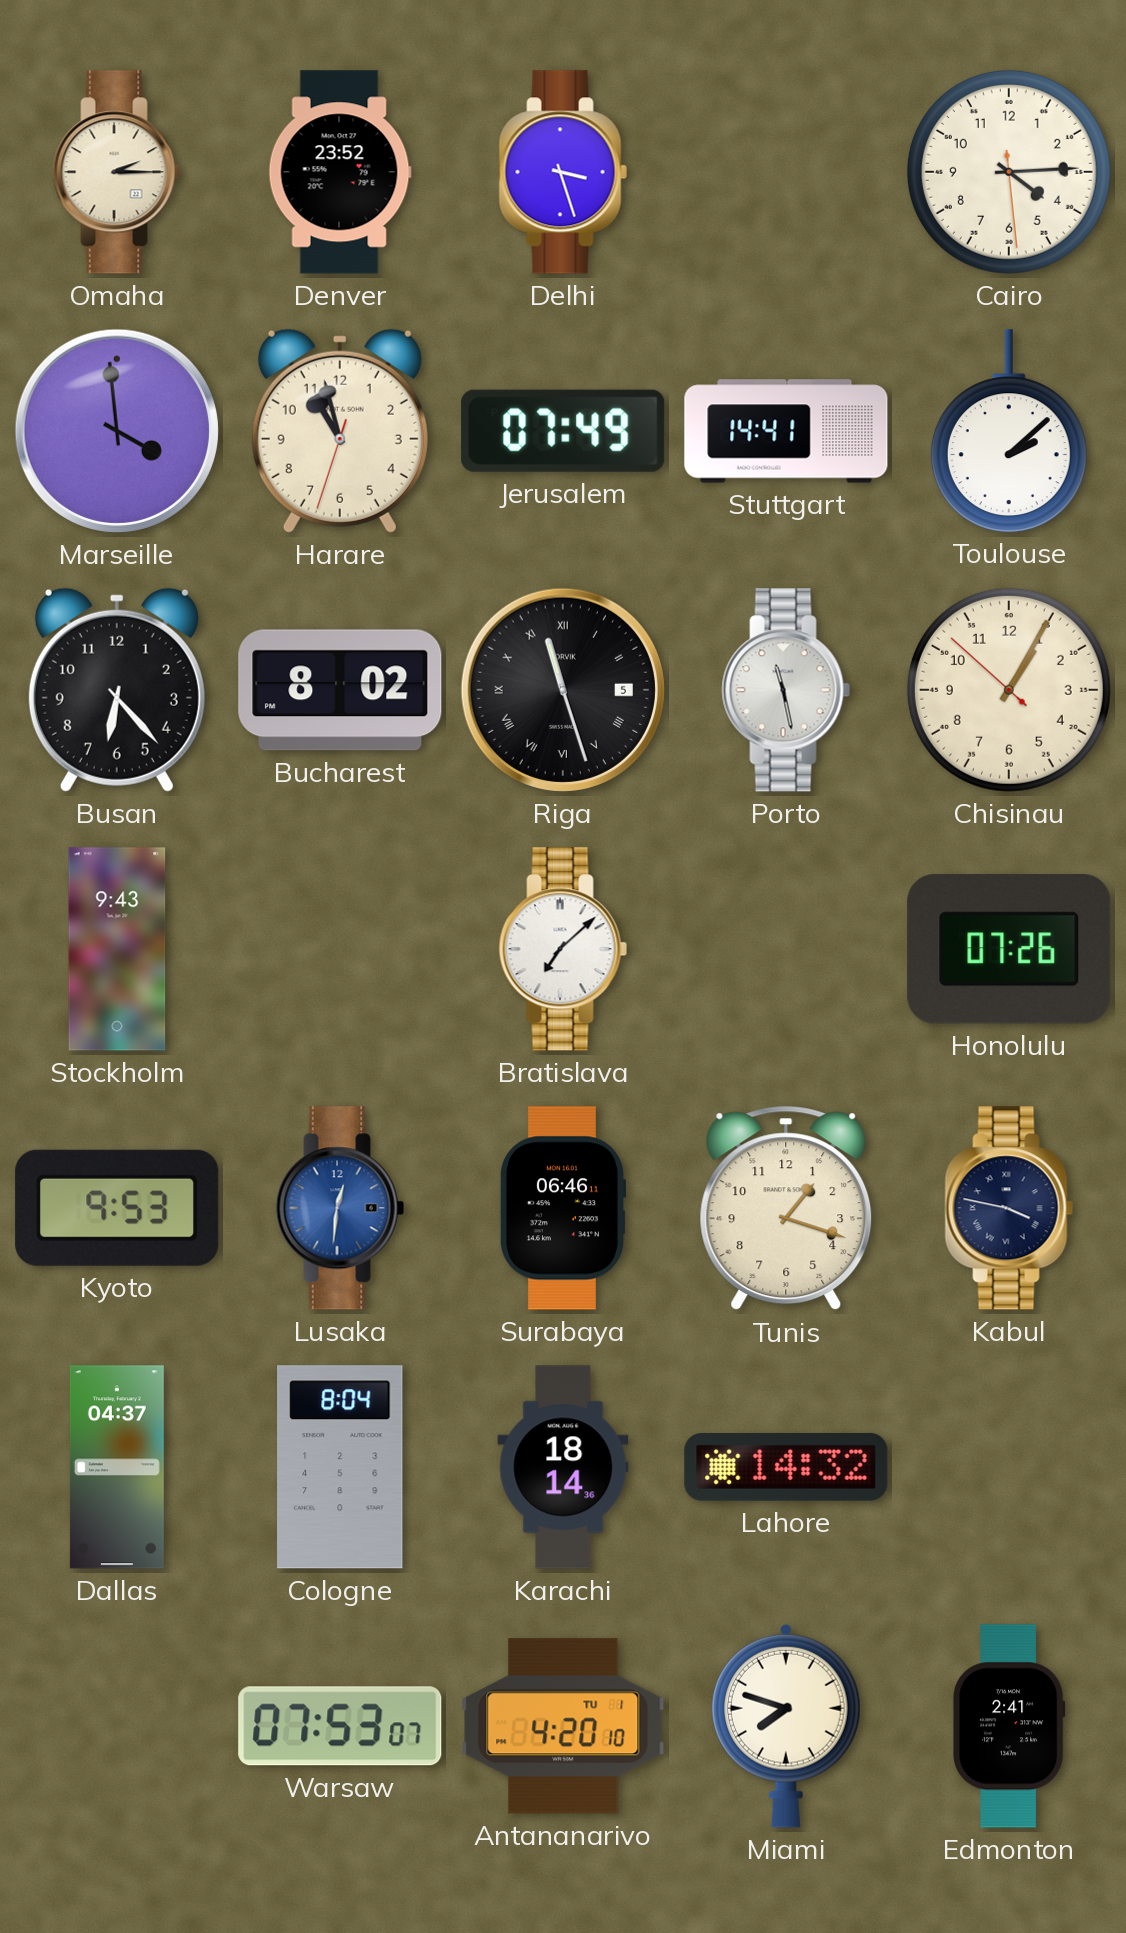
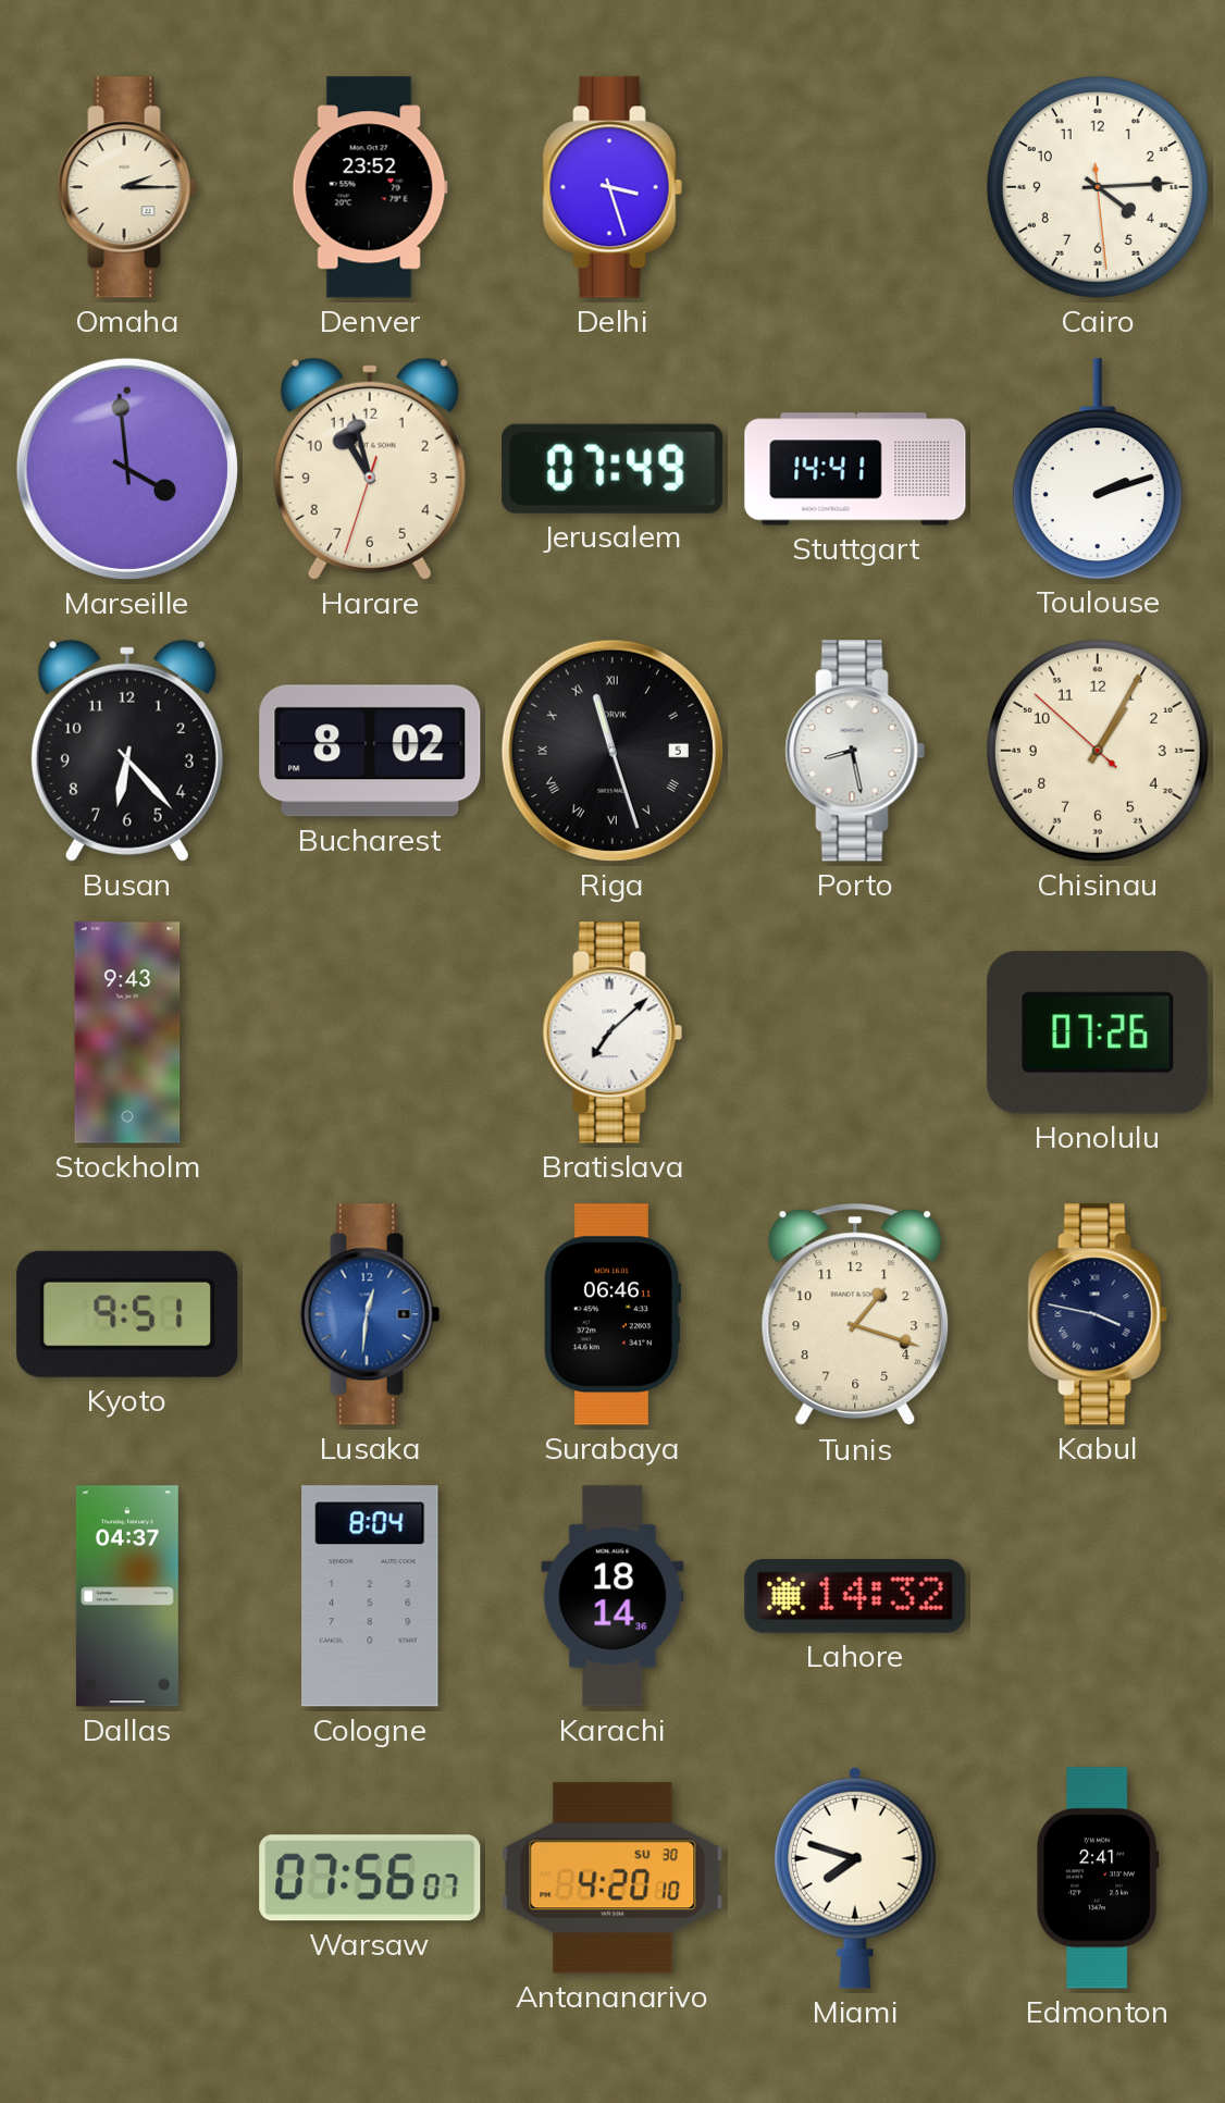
Toulouse: 2:08 -> 2:12 (1098, 469)
Porto: 11:28 -> 8:28 (855, 751)
Kyoto: 9:53 -> 9:51 (127, 1314)
Warsaw: 07:53 -> 07:56 (370, 1878)
Antananarivo date: TU 1 -> SU 30 (612, 1878)
